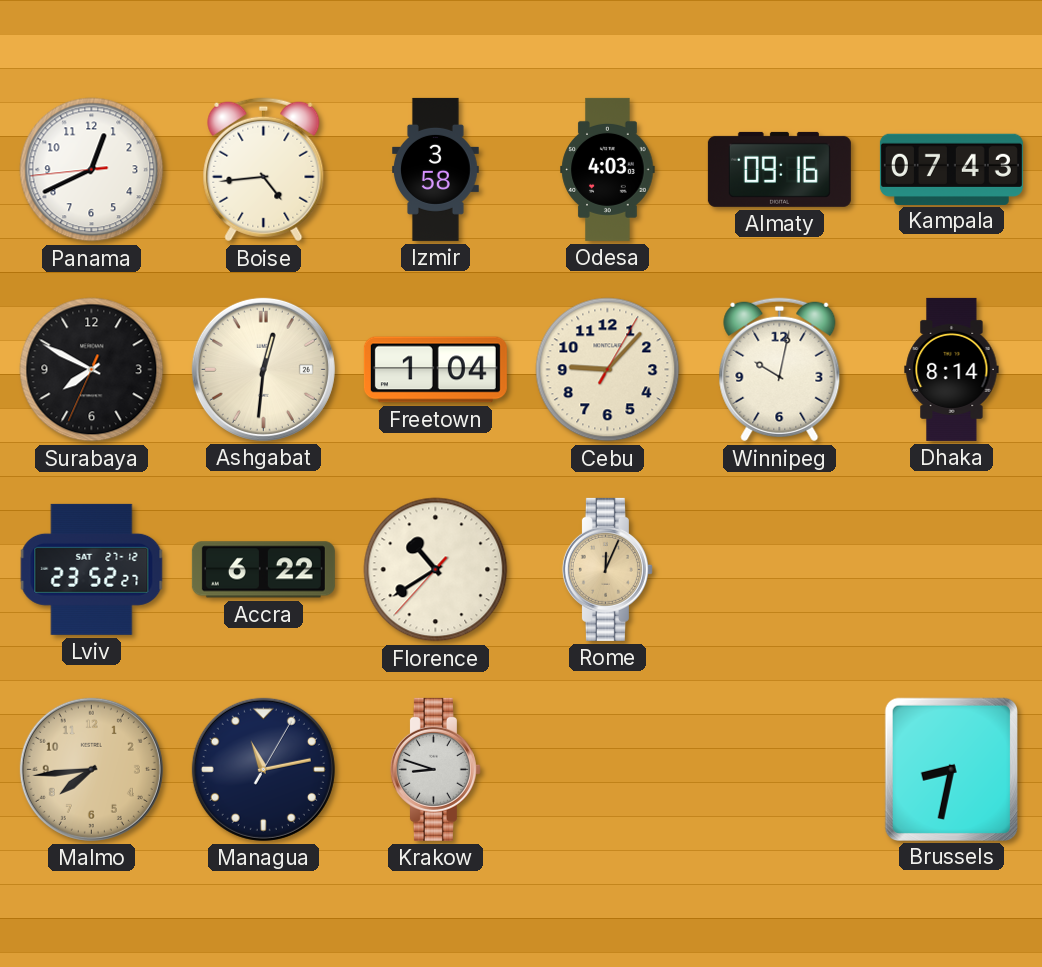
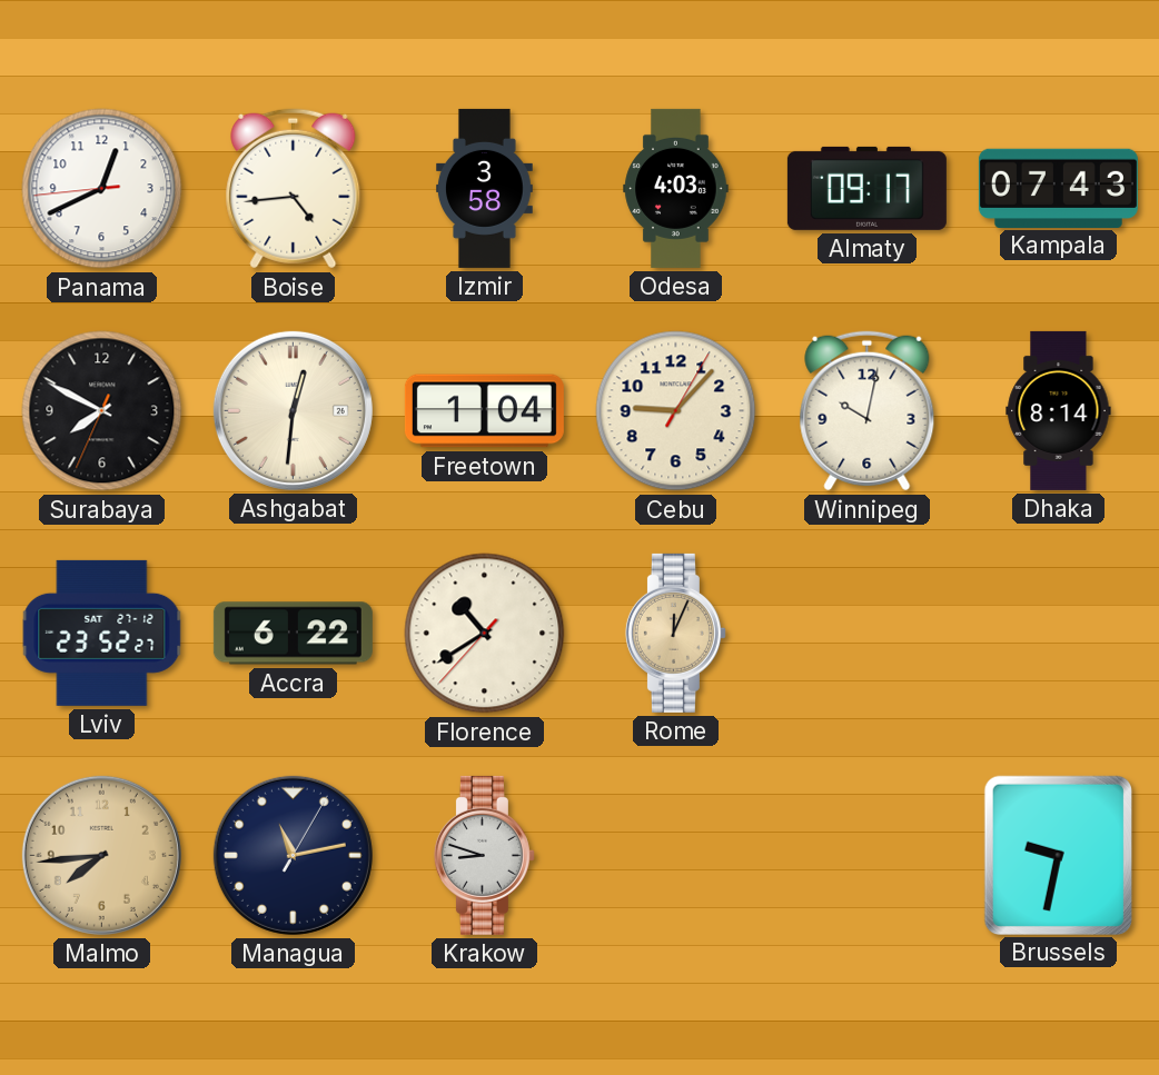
Almaty: 09:16 -> 09:17 (866, 188)
Brussels: 8:32 -> 9:32 (1058, 855)
